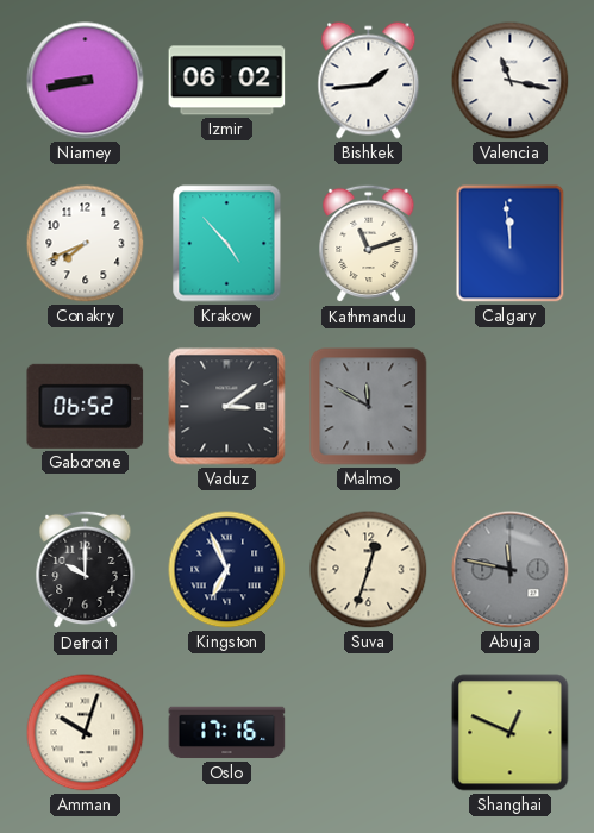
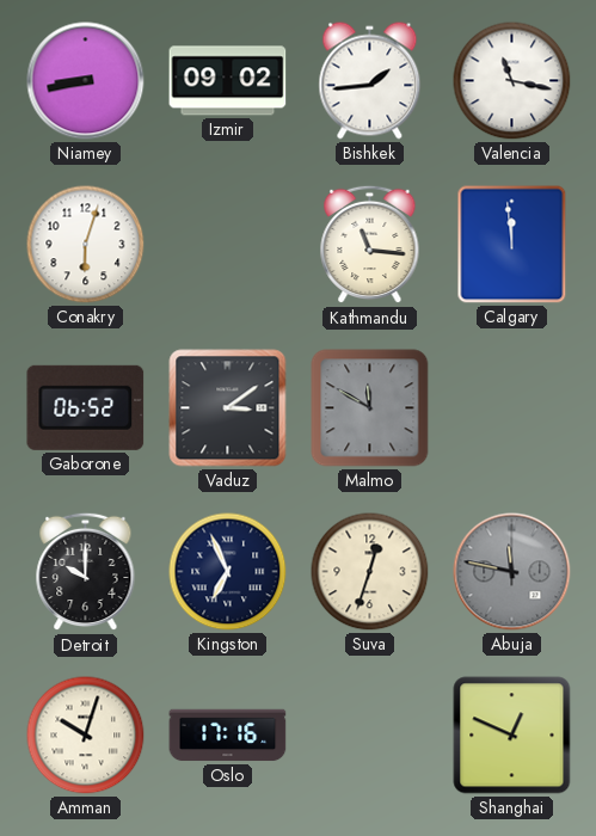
Izmir: 06:02 -> 09:02 (228, 81)
Conakry: 7:41 -> 6:03 (86, 245)
Krakow: 4:53 -> none (227, 244)
Kathmandu: 11:12 -> 11:16 (370, 245)
